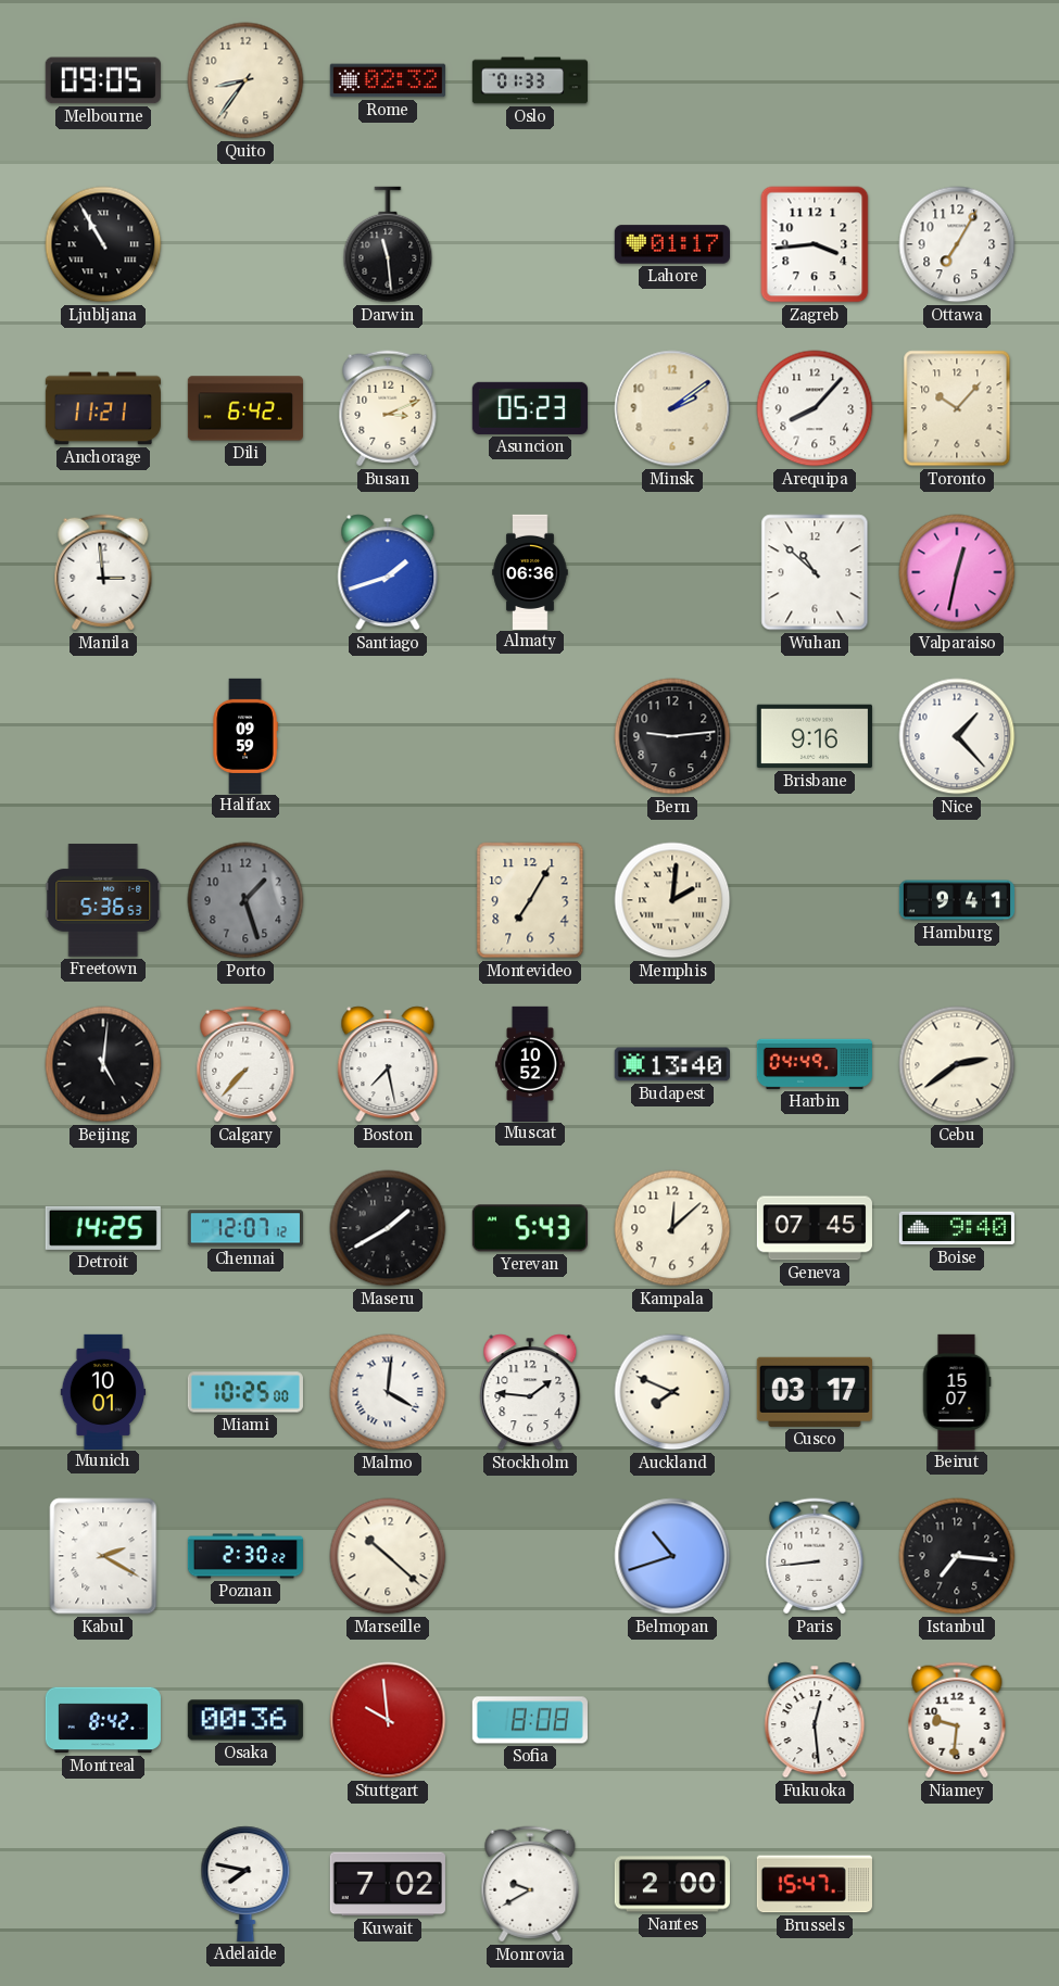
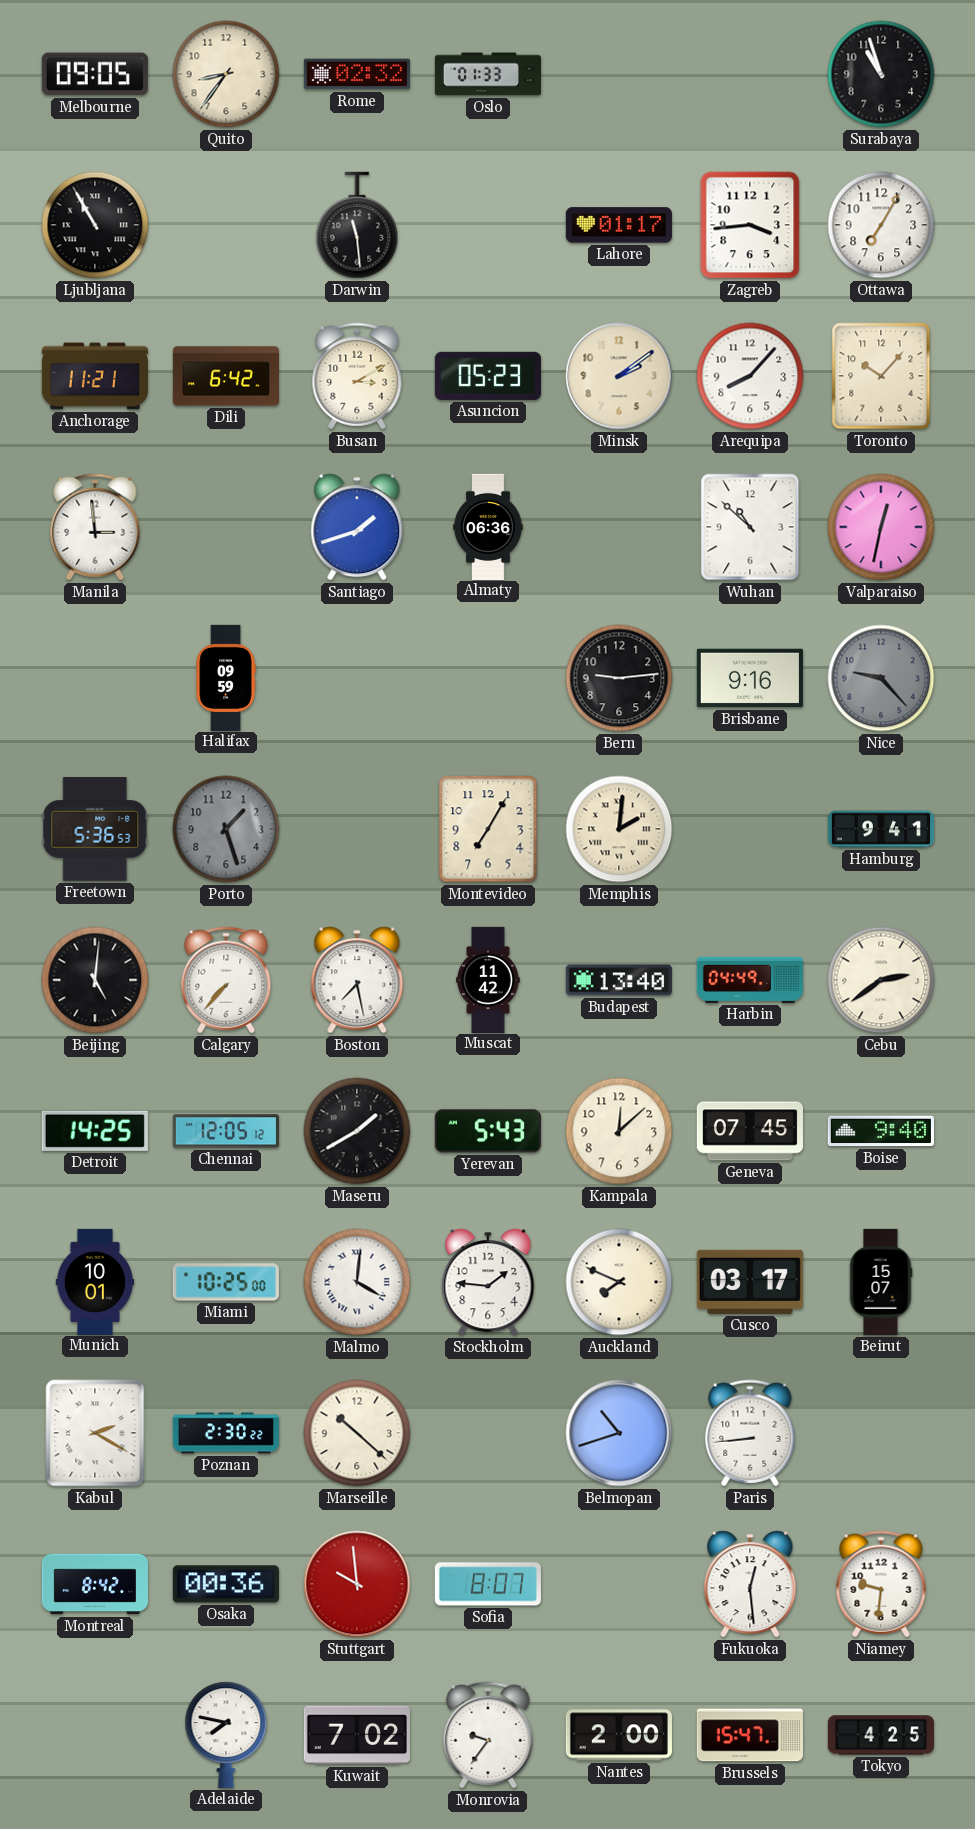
Surabaya: none -> 10:57 (881, 74)
Busan: 3:11 -> 3:10 (357, 376)
Nice: 1:23 -> 9:23 (881, 678)
Nice dial: white -> grey (881, 678)
Muscat: 10:52 -> 11:42 (488, 979)
Chennai: 12:07 -> 12:05 (226, 1131)
Istanbul: 7:16 -> none (957, 1556)
Sofia: 8:08 -> 8:07 (488, 1584)
Monrovia: 9:40 -> 9:36 (488, 1735)
Tokyo: none -> 4:25 (881, 1735)
